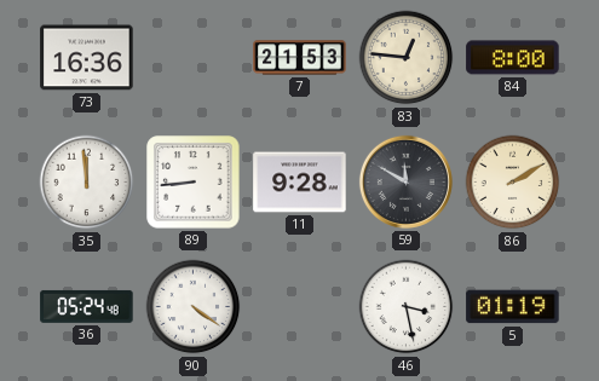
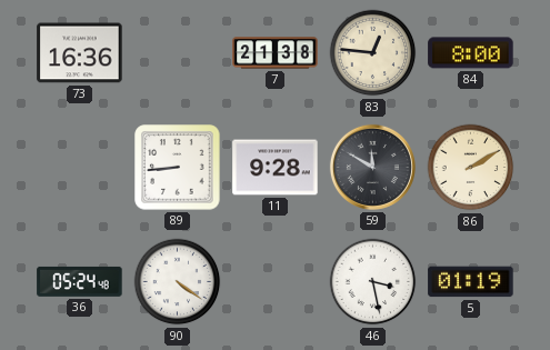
7: 21:53 -> 21:38 (276, 53)
35: 11:59 -> none (87, 183)
